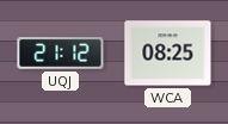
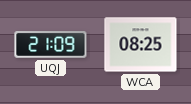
UQJ: 21:12 -> 21:09 (51, 45)
